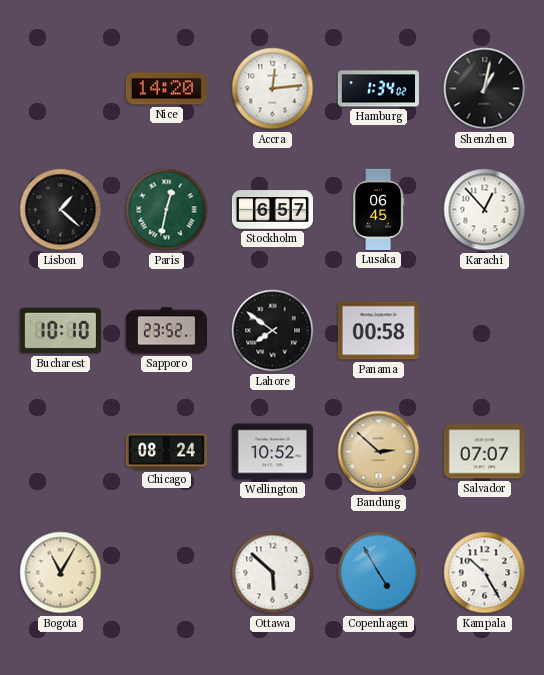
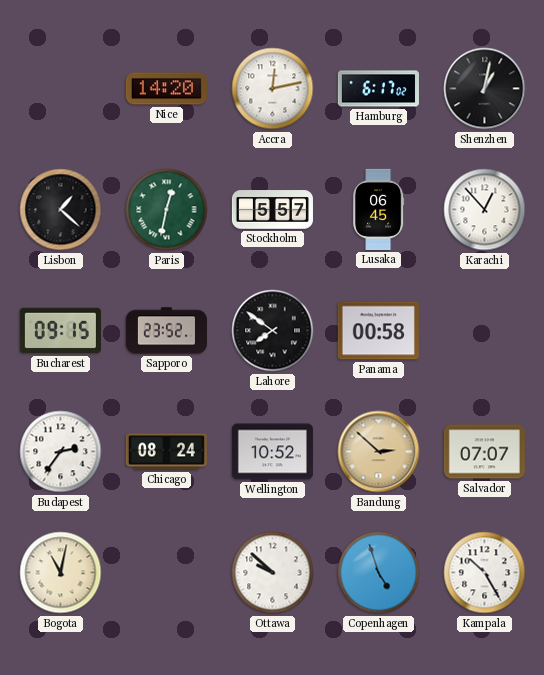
Accra: 12:14 -> 12:13 (273, 89)
Hamburg: 1:34 -> 6:17 (378, 89)
Stockholm: 6:57 -> 5:57 (272, 210)
Bucharest: 10:10 -> 09:15 (60, 331)
Budapest: none -> 2:36 (61, 452)
Bogota: 11:05 -> 11:02 (61, 573)
Ottawa: 5:52 -> 9:52 (273, 573)
Copenhagen: 4:55 -> 4:57 (379, 573)
